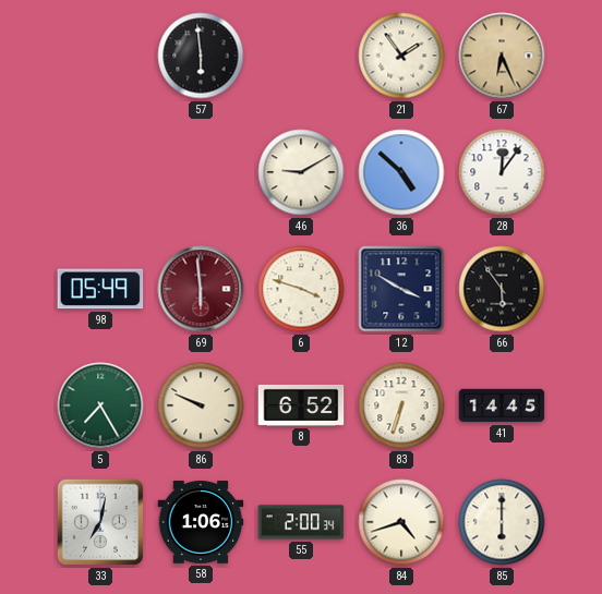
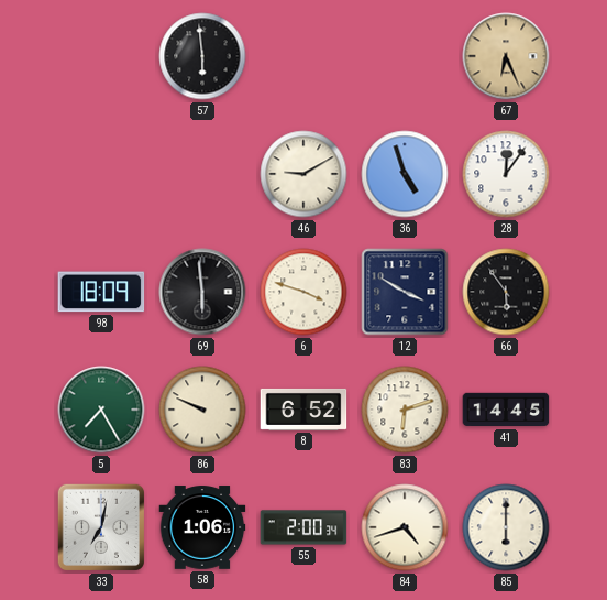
21: 1:54 -> none (401, 56)
36: 4:52 -> 4:57 (405, 174)
98: 05:49 -> 18:09 (101, 292)
69 dial: burgundy -> black (202, 292)
83: 6:33 -> 6:12 (405, 410)
